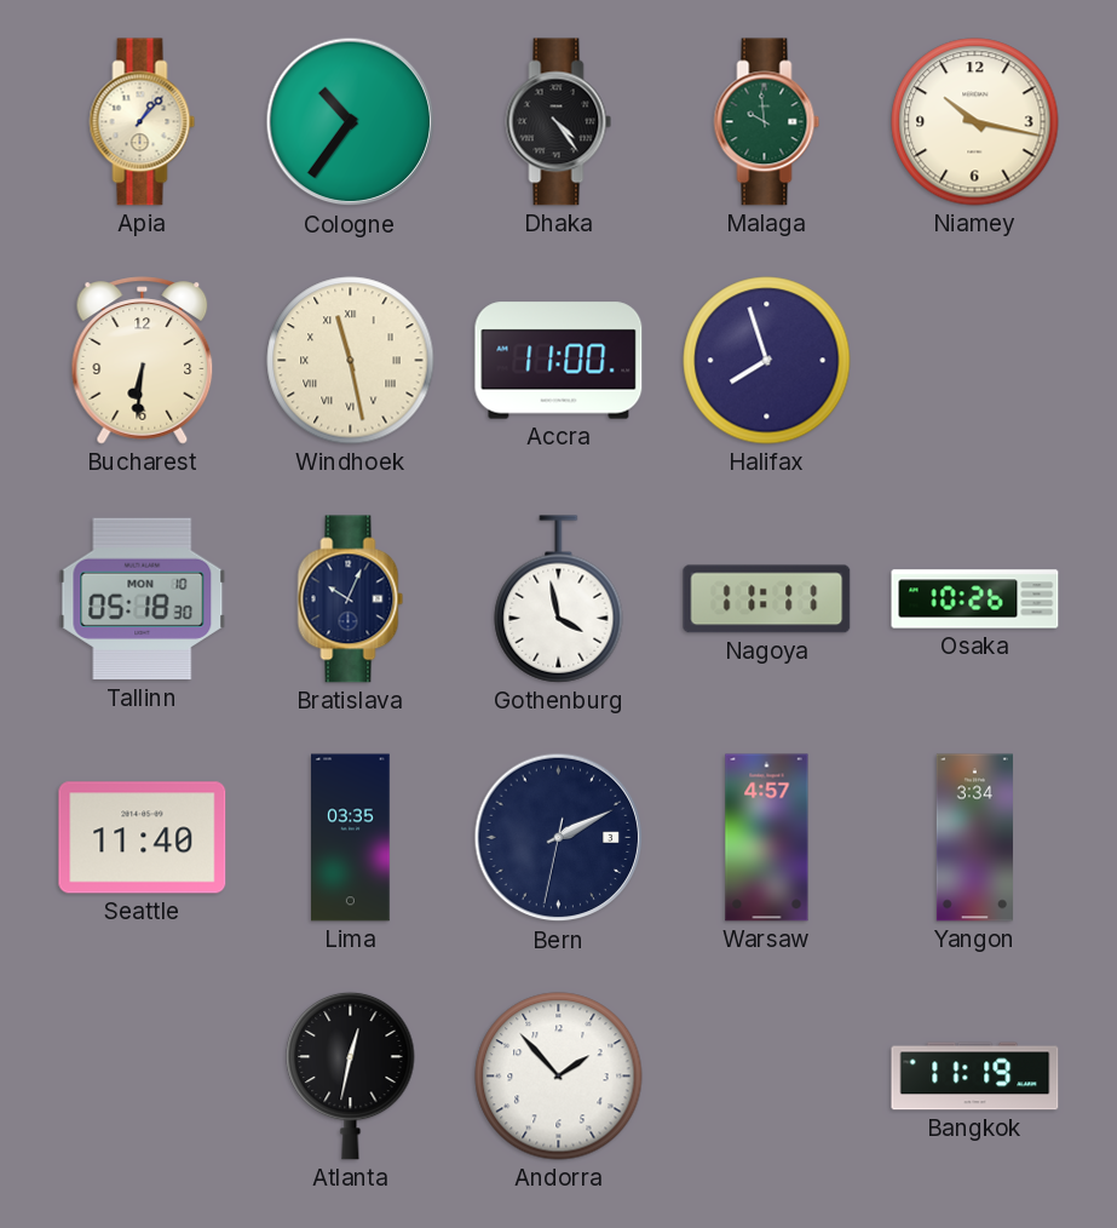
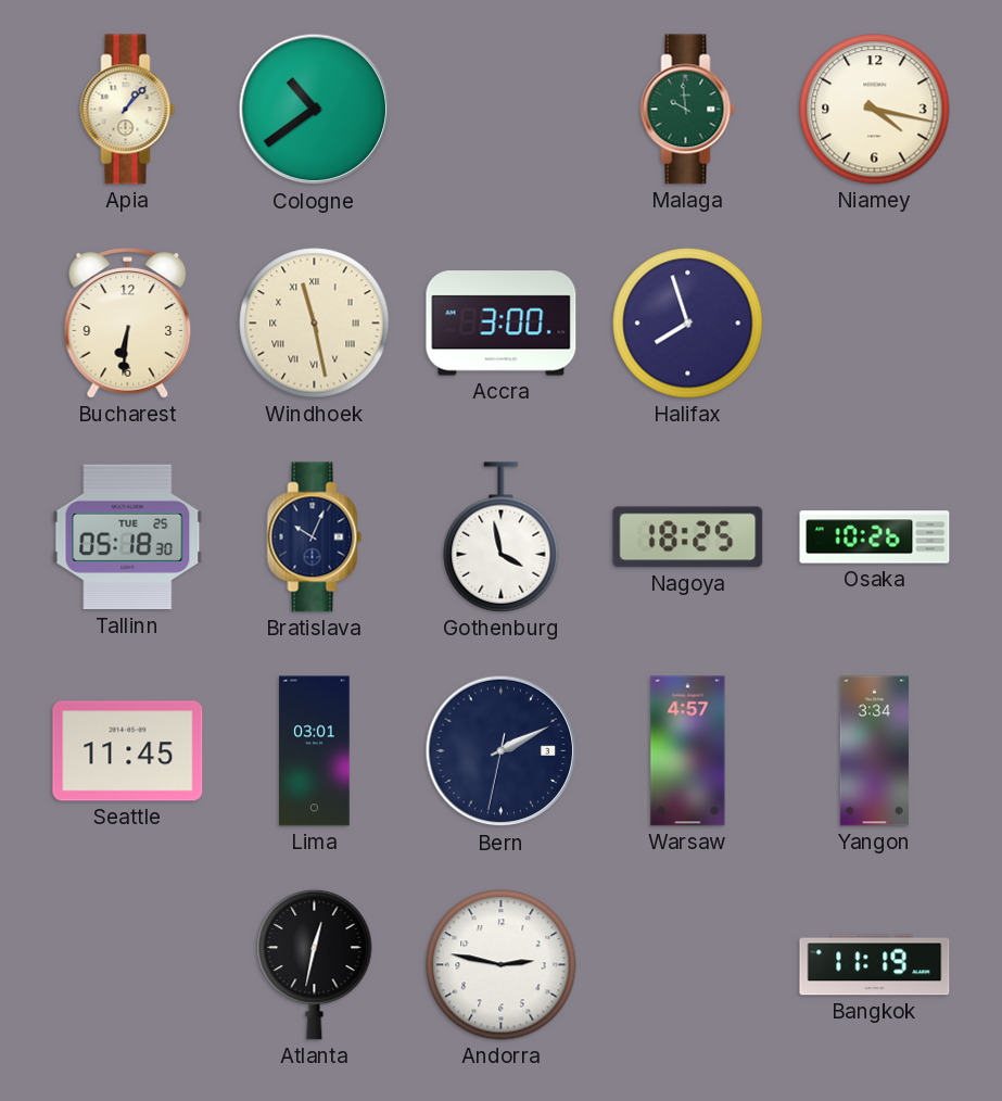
Cologne: 10:36 -> 10:39 (315, 110)
Dhaka: 4:24 -> none (559, 122)
Niamey: 10:17 -> 4:17 (875, 110)
Accra: 11:00 -> 3:00 (502, 324)
Tallinn date: MON 10 -> TUE 25 (128, 537)
Nagoya: 11:11 -> 18:25 (688, 537)
Seattle: 11:40 -> 11:45 (128, 751)
Lima: 03:35 -> 03:01 (315, 751)
Andorra: 1:53 -> 2:47 (502, 965)
